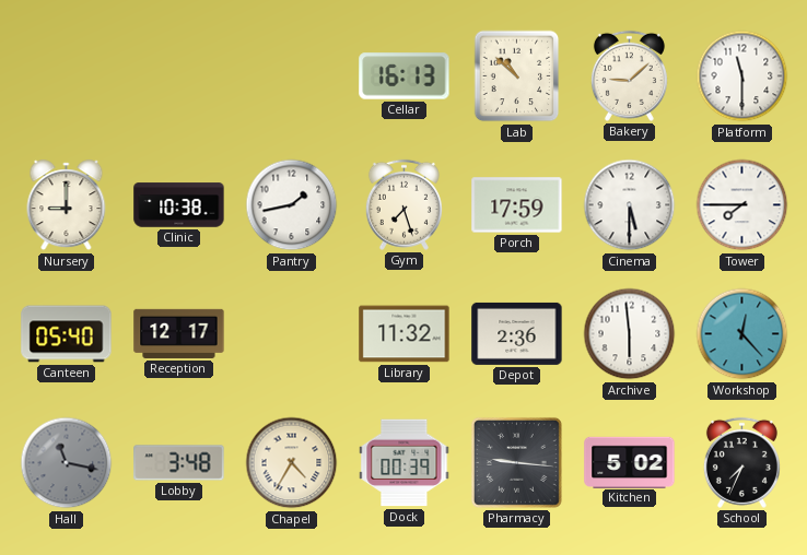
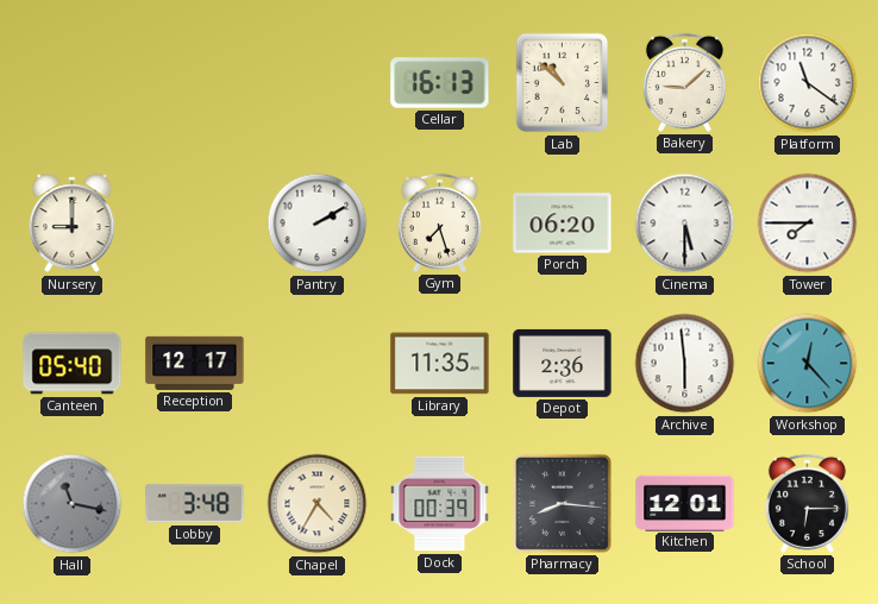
Platform: 11:30 -> 11:21 (808, 83)
Clinic: 10:38 -> none (179, 205)
Pantry: 1:43 -> 2:10 (318, 224)
Porch: 17:59 -> 06:20 (563, 224)
Library: 11:32 -> 11:35 (440, 364)
Pharmacy: 9:16 -> 8:16 (562, 503)
Kitchen: 5:02 -> 12:01 (685, 503)
School: 7:34 -> 6:15 (807, 503)
